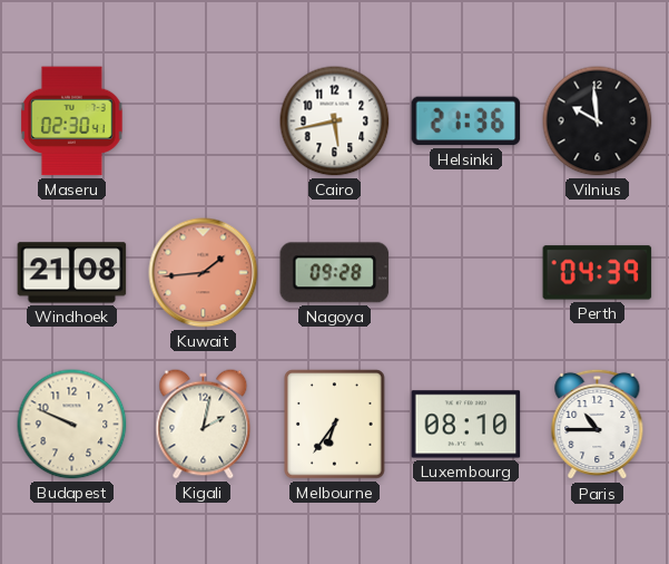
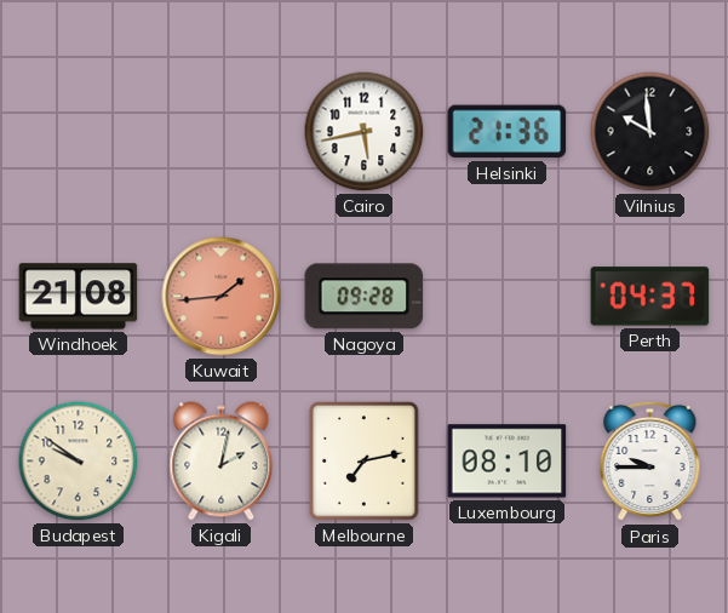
Maseru: 02:30 -> none (72, 121)
Perth: 04:39 -> 04:37 (650, 297)
Budapest: 9:49 -> 9:51 (79, 462)
Melbourne: 6:36 -> 7:13 (365, 462)
Paris: 10:45 -> 9:45 (650, 462)
